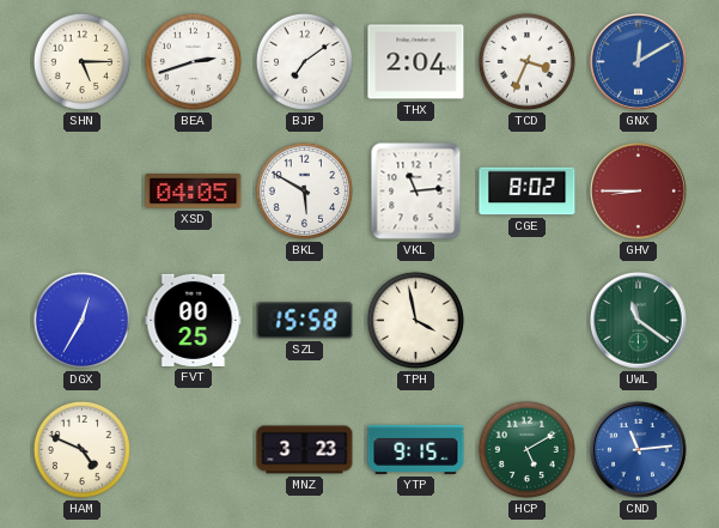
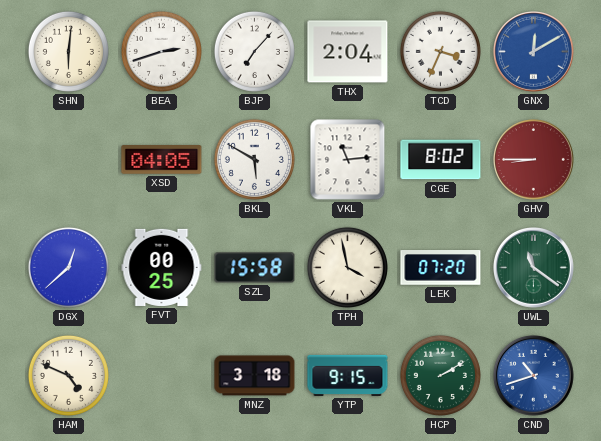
SHN: 5:15 -> 6:01 (68, 51)
BJP: 7:09 -> 7:07 (254, 51)
DGX: 12:35 -> 12:38 (68, 267)
LEK: none -> 07:20 (441, 268)
MNZ: 3:23 -> 3:18 (255, 376)
HCP: 5:10 -> 2:10 (440, 375)
CND: 11:14 -> 10:42 (534, 376)
